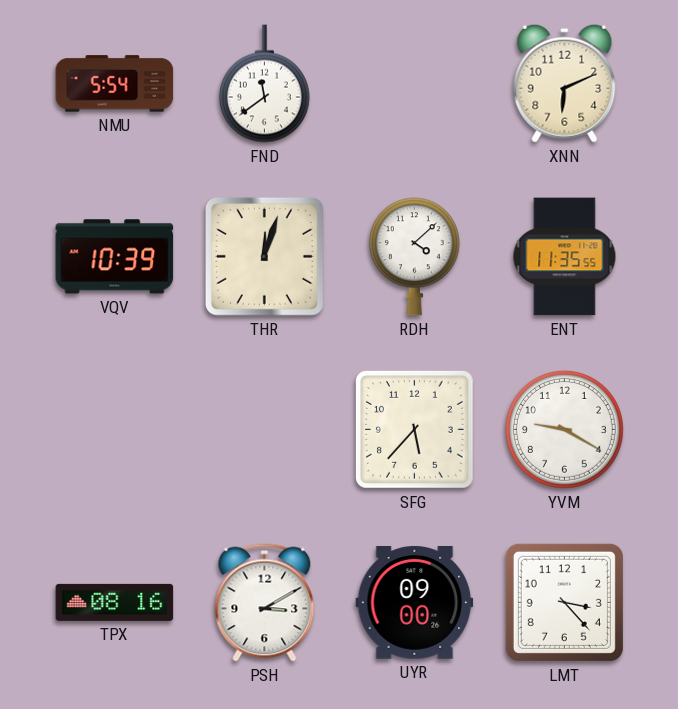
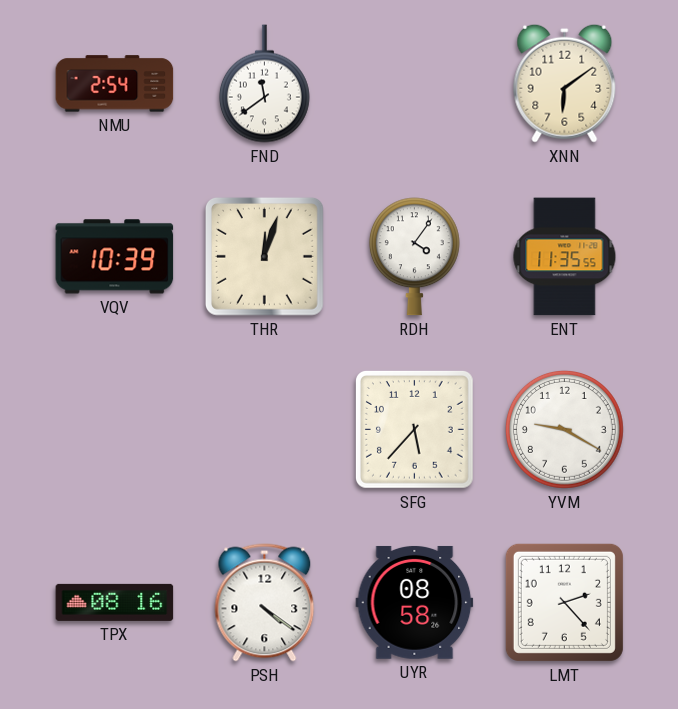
NMU: 5:54 -> 2:54 (115, 84)
XNN: 6:11 -> 6:09 (565, 83)
RDH: 4:08 -> 4:06 (414, 257)
PSH: 3:10 -> 4:21 (265, 603)
UYR: 09:00 -> 08:58 (415, 602)
LMT: 3:23 -> 2:23 (564, 602)
